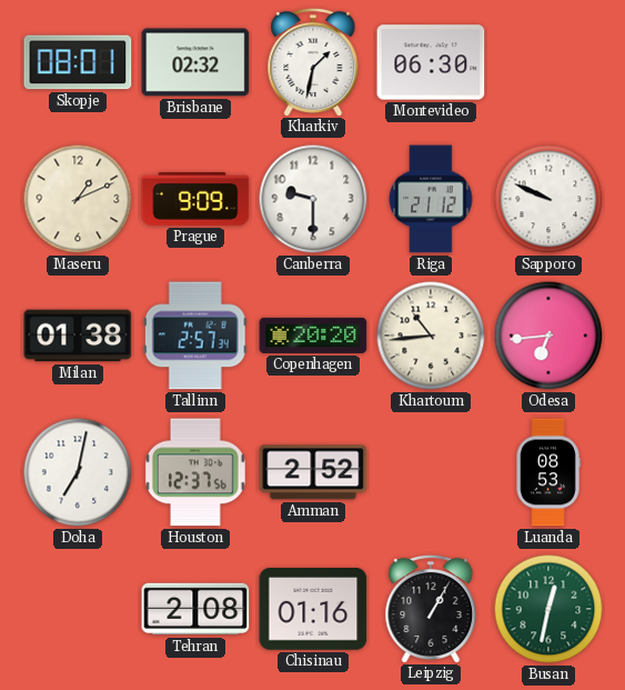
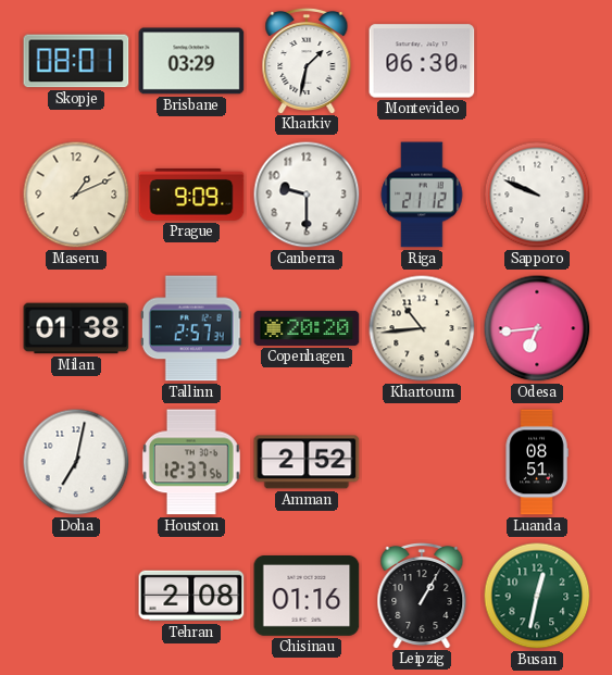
Brisbane: 02:32 -> 03:29 (191, 61)
Luanda: 08:53 -> 08:51 (537, 462)
